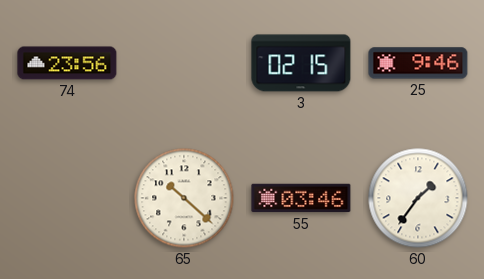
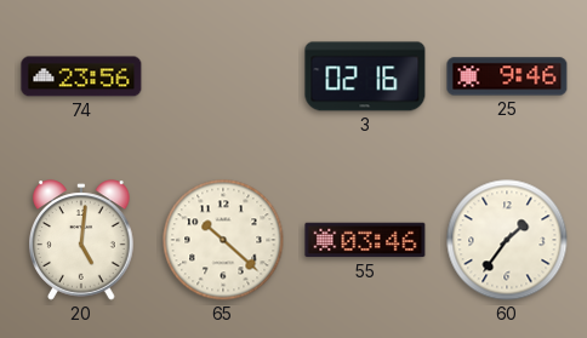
3: 02:15 -> 02:16 (365, 76)
20: none -> 5:01 (82, 240)
